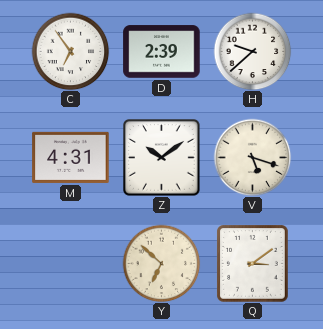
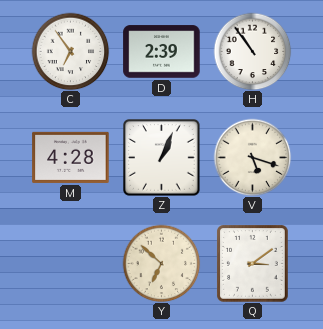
H: 9:38 -> 10:54 (252, 51)
M: 4:31 -> 4:28 (71, 157)
Z: 10:09 -> 1:04 (162, 158)
